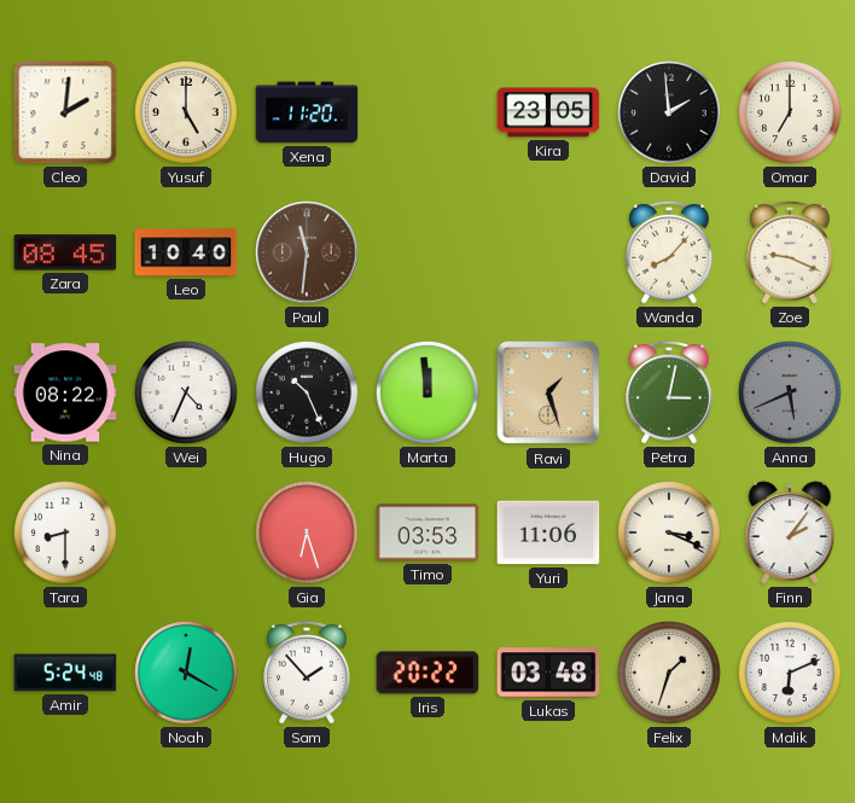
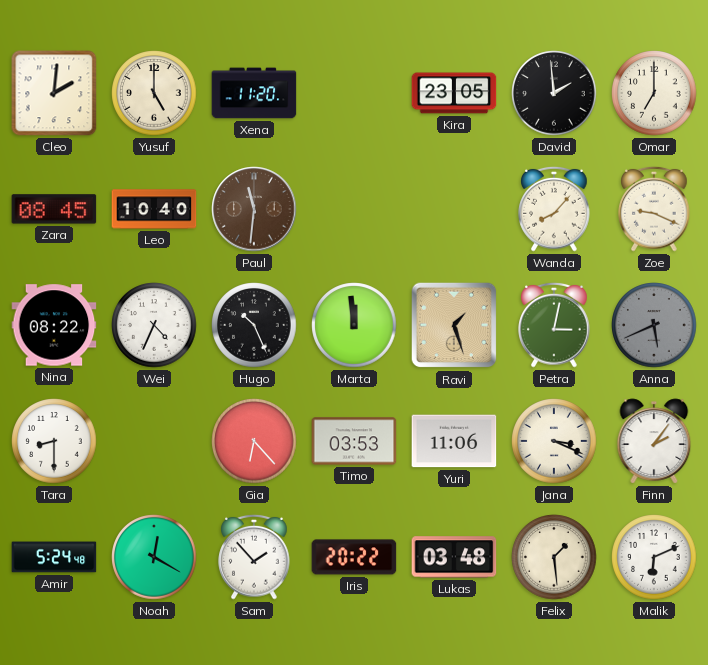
Gia: 6:27 -> 6:23 (254, 441)
Felix: 1:33 -> 1:29 (554, 557)
